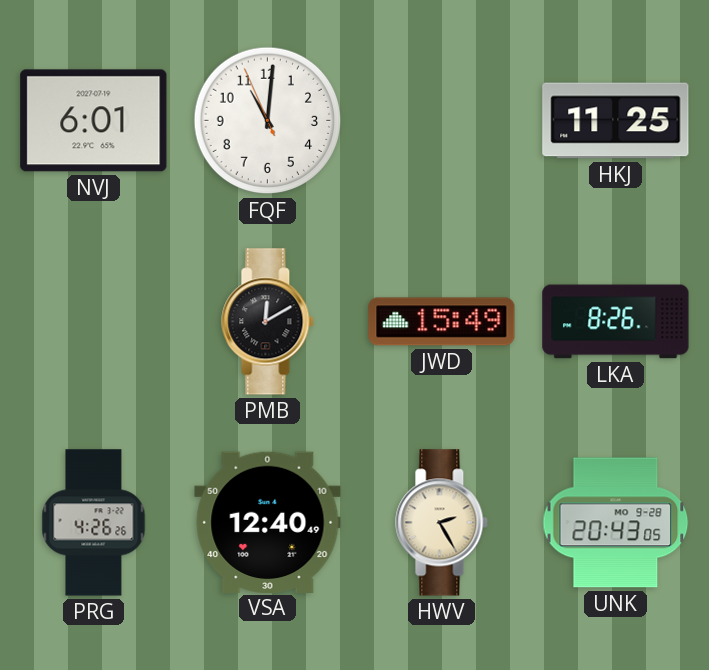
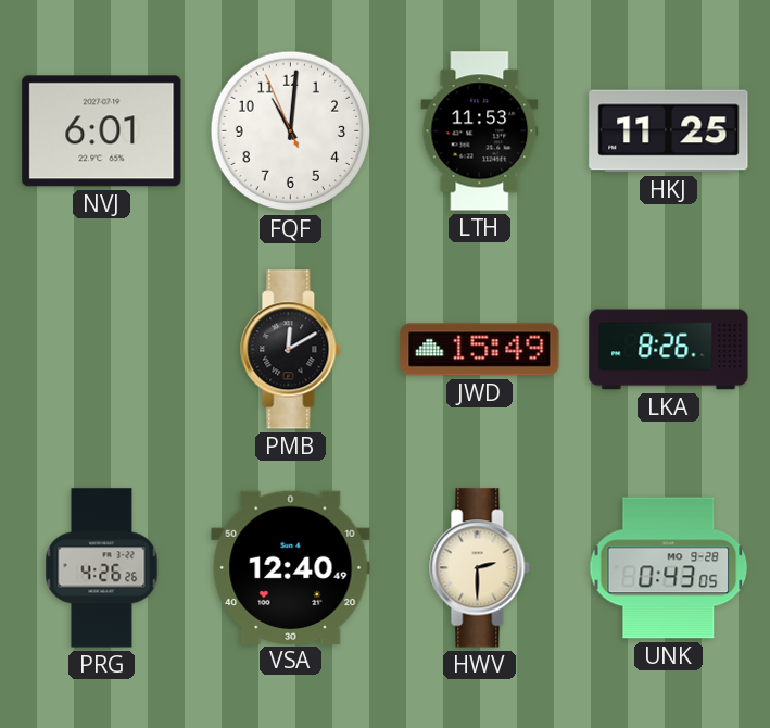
LTH: none -> 11:53 (480, 131)
HWV: 2:25 -> 2:30 (480, 568)
UNK: 20:43 -> 0:43 (669, 568)
